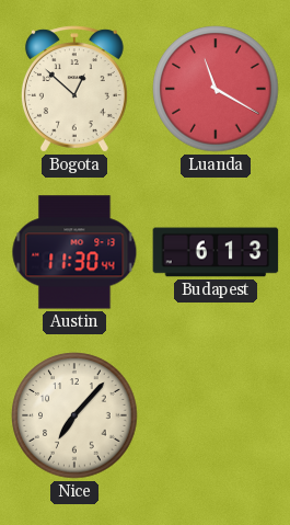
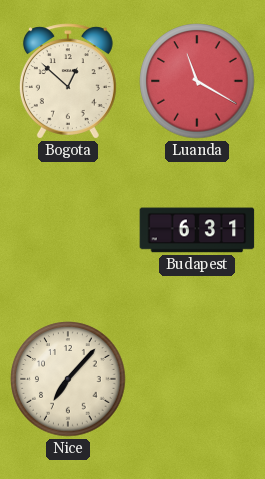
Austin: 11:30 -> none (74, 252)
Budapest: 6:13 -> 6:31 (197, 230)
